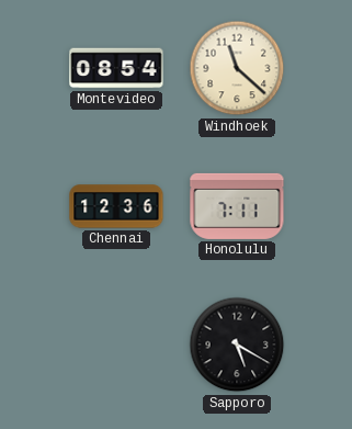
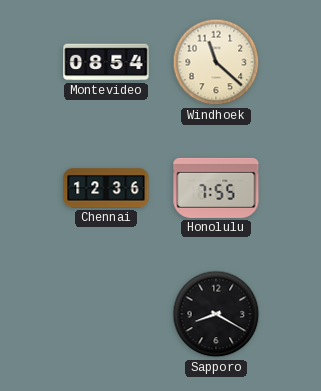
Honolulu: 7:11 -> 7:55 (216, 188)
Sapporo: 5:20 -> 8:20 (216, 314)
